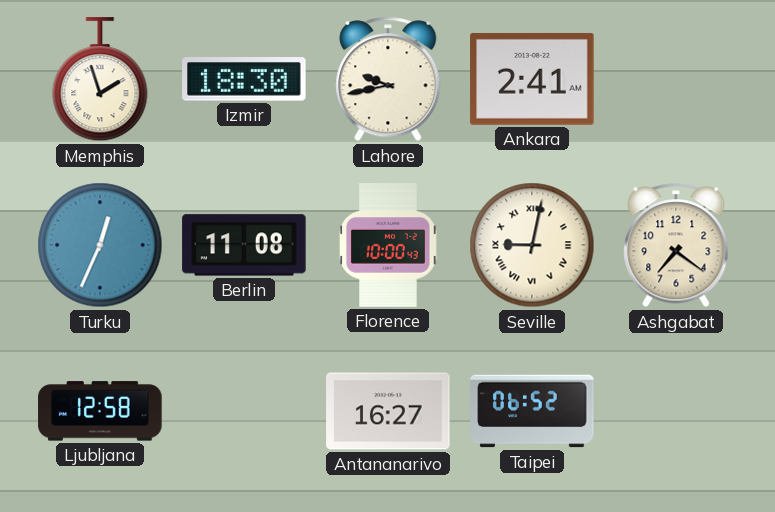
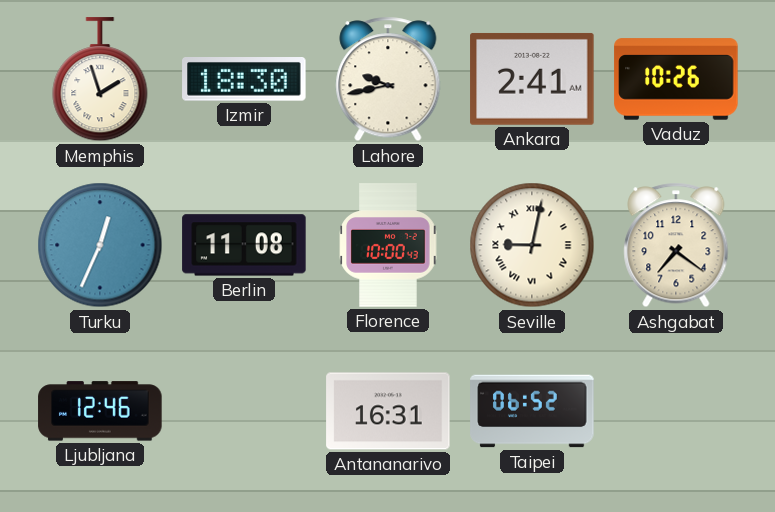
Vaduz: none -> 10:26 (676, 79)
Ljubljana: 12:58 -> 12:46 (100, 411)
Antananarivo: 16:27 -> 16:31 (388, 411)
